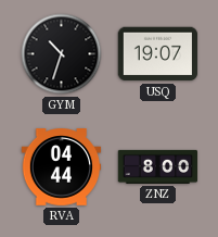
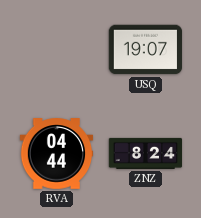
GYM: 10:33 -> none (62, 54)
ZNZ: 8:00 -> 8:24 (146, 153)
